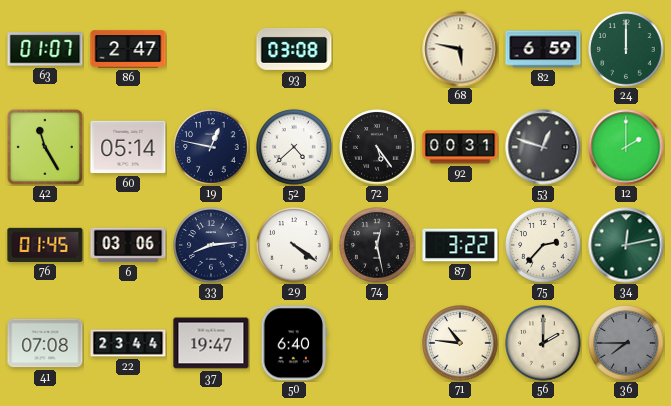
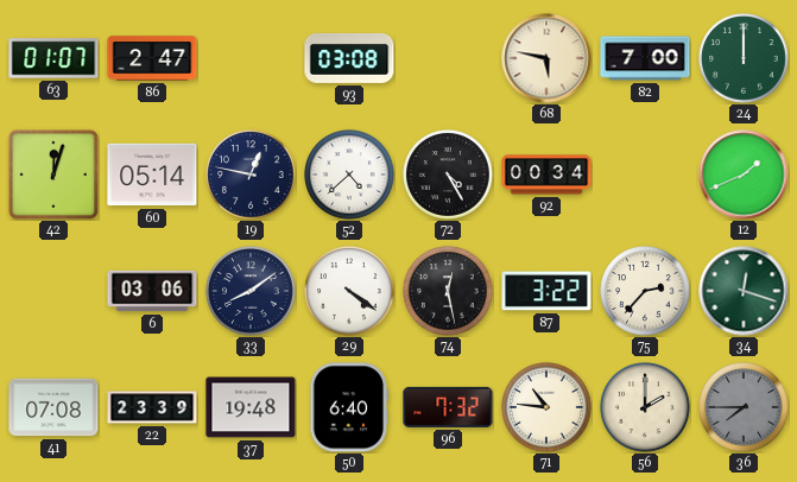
82: 6:59 -> 7:00 (645, 58)
42: 11:25 -> 12:03 (53, 175)
72: 5:24 -> 4:25 (448, 175)
92: 00:31 -> 00:34 (546, 175)
53: 12:48 -> none (543, 147)
12: 2:00 -> 1:41 (744, 175)
76: 01:45 -> none (45, 245)
33: 8:14 -> 8:09 (251, 291)
34: 12:13 -> 12:18 (744, 291)
22: 23:44 -> 23:39 (152, 407)
37: 19:47 -> 19:48 (251, 407)
96: none -> 7:32 (448, 407)
